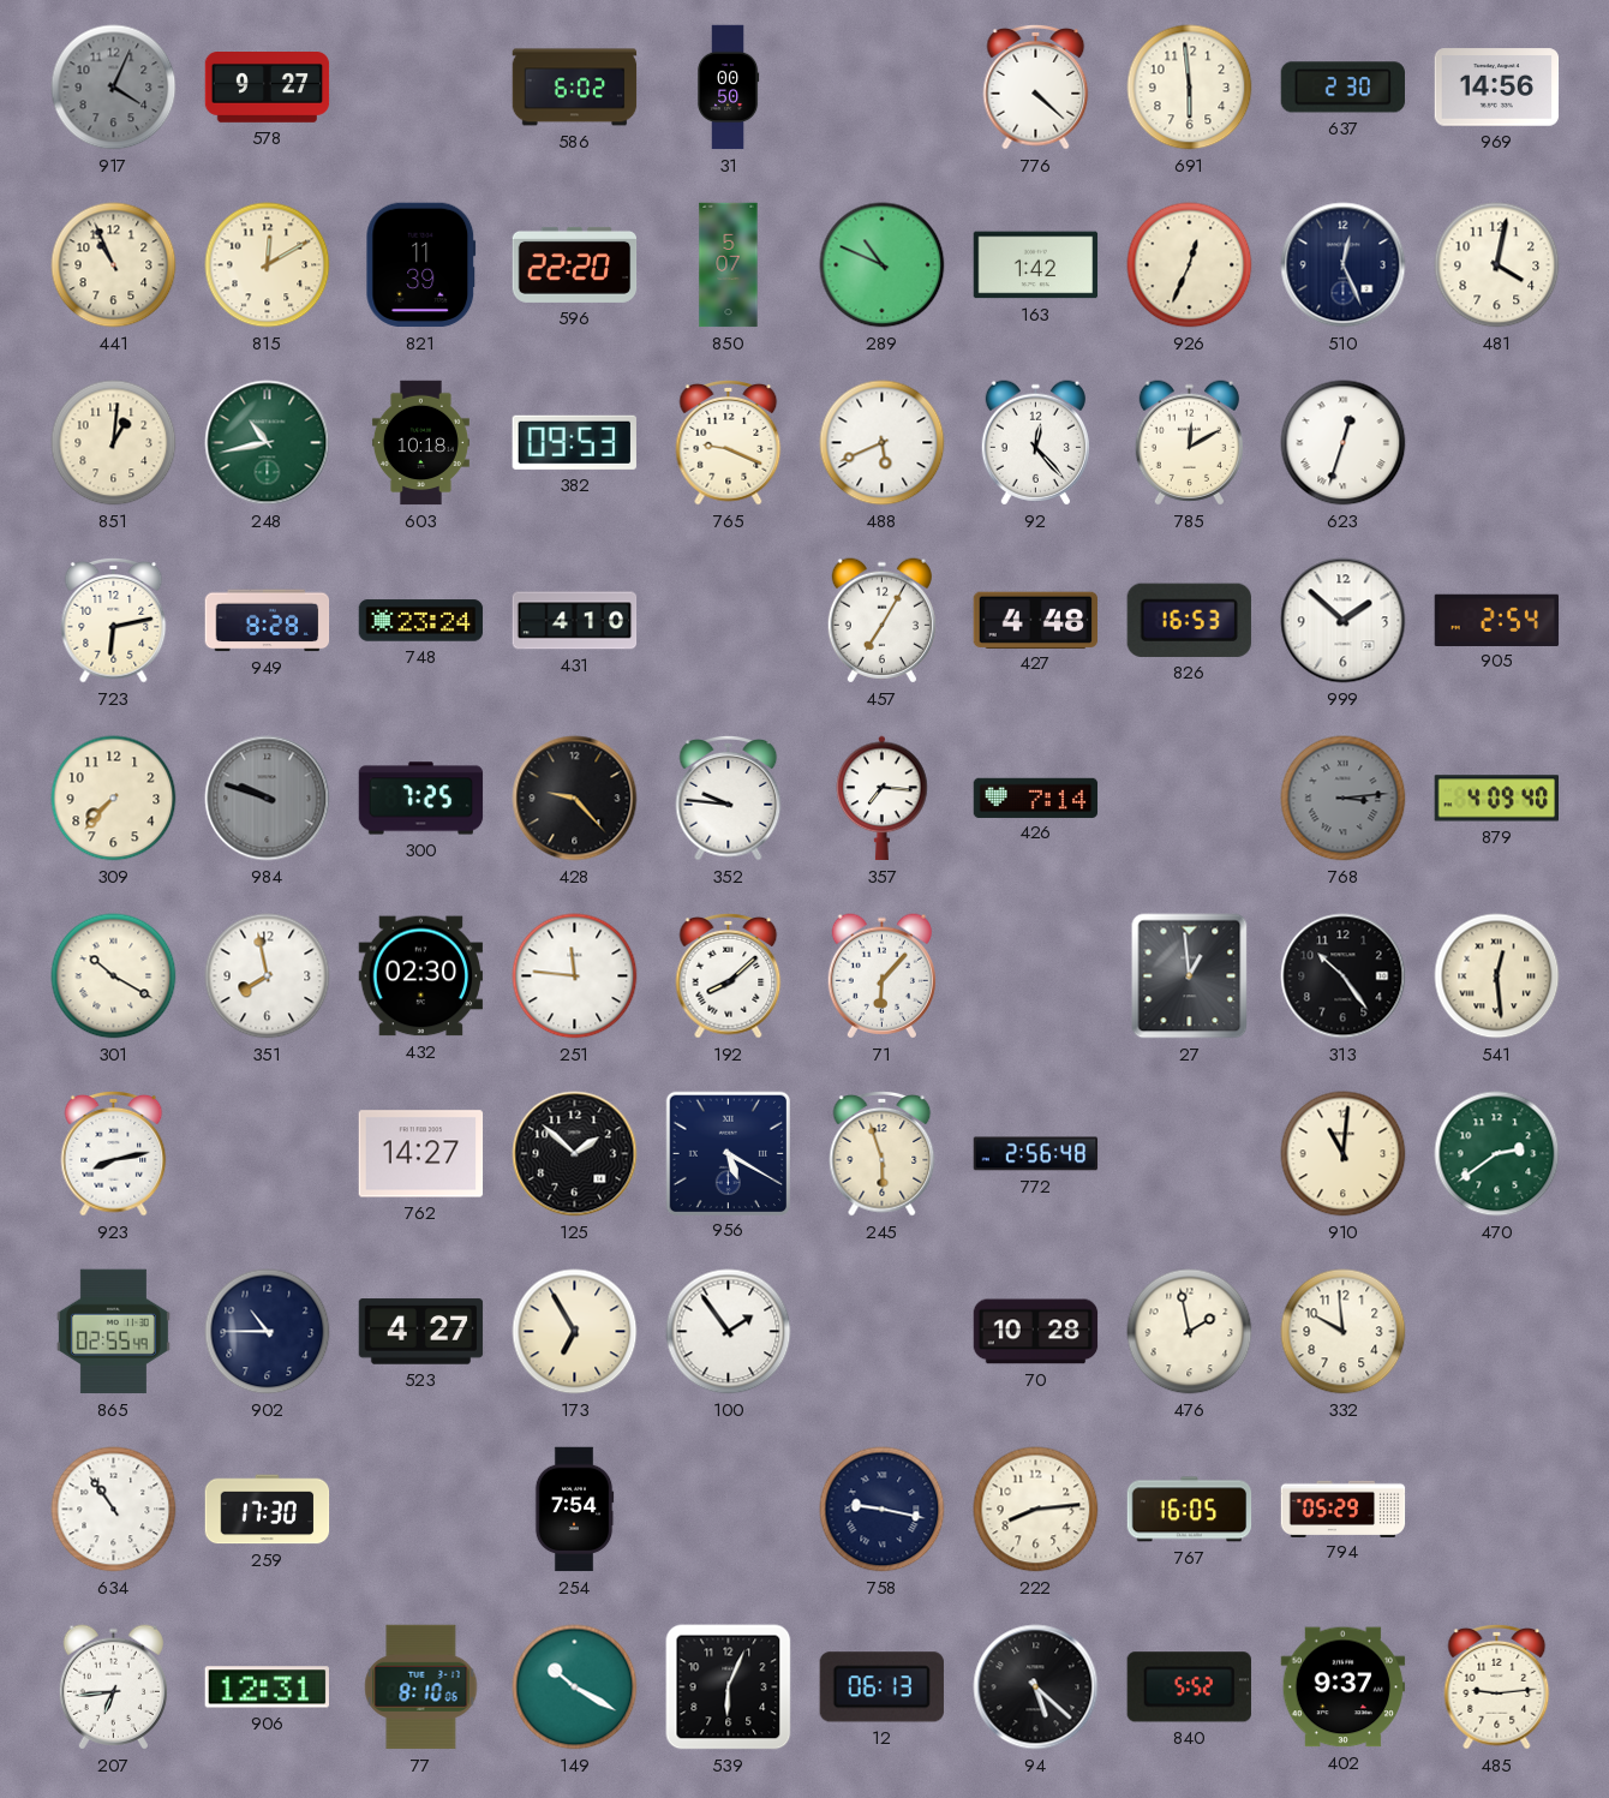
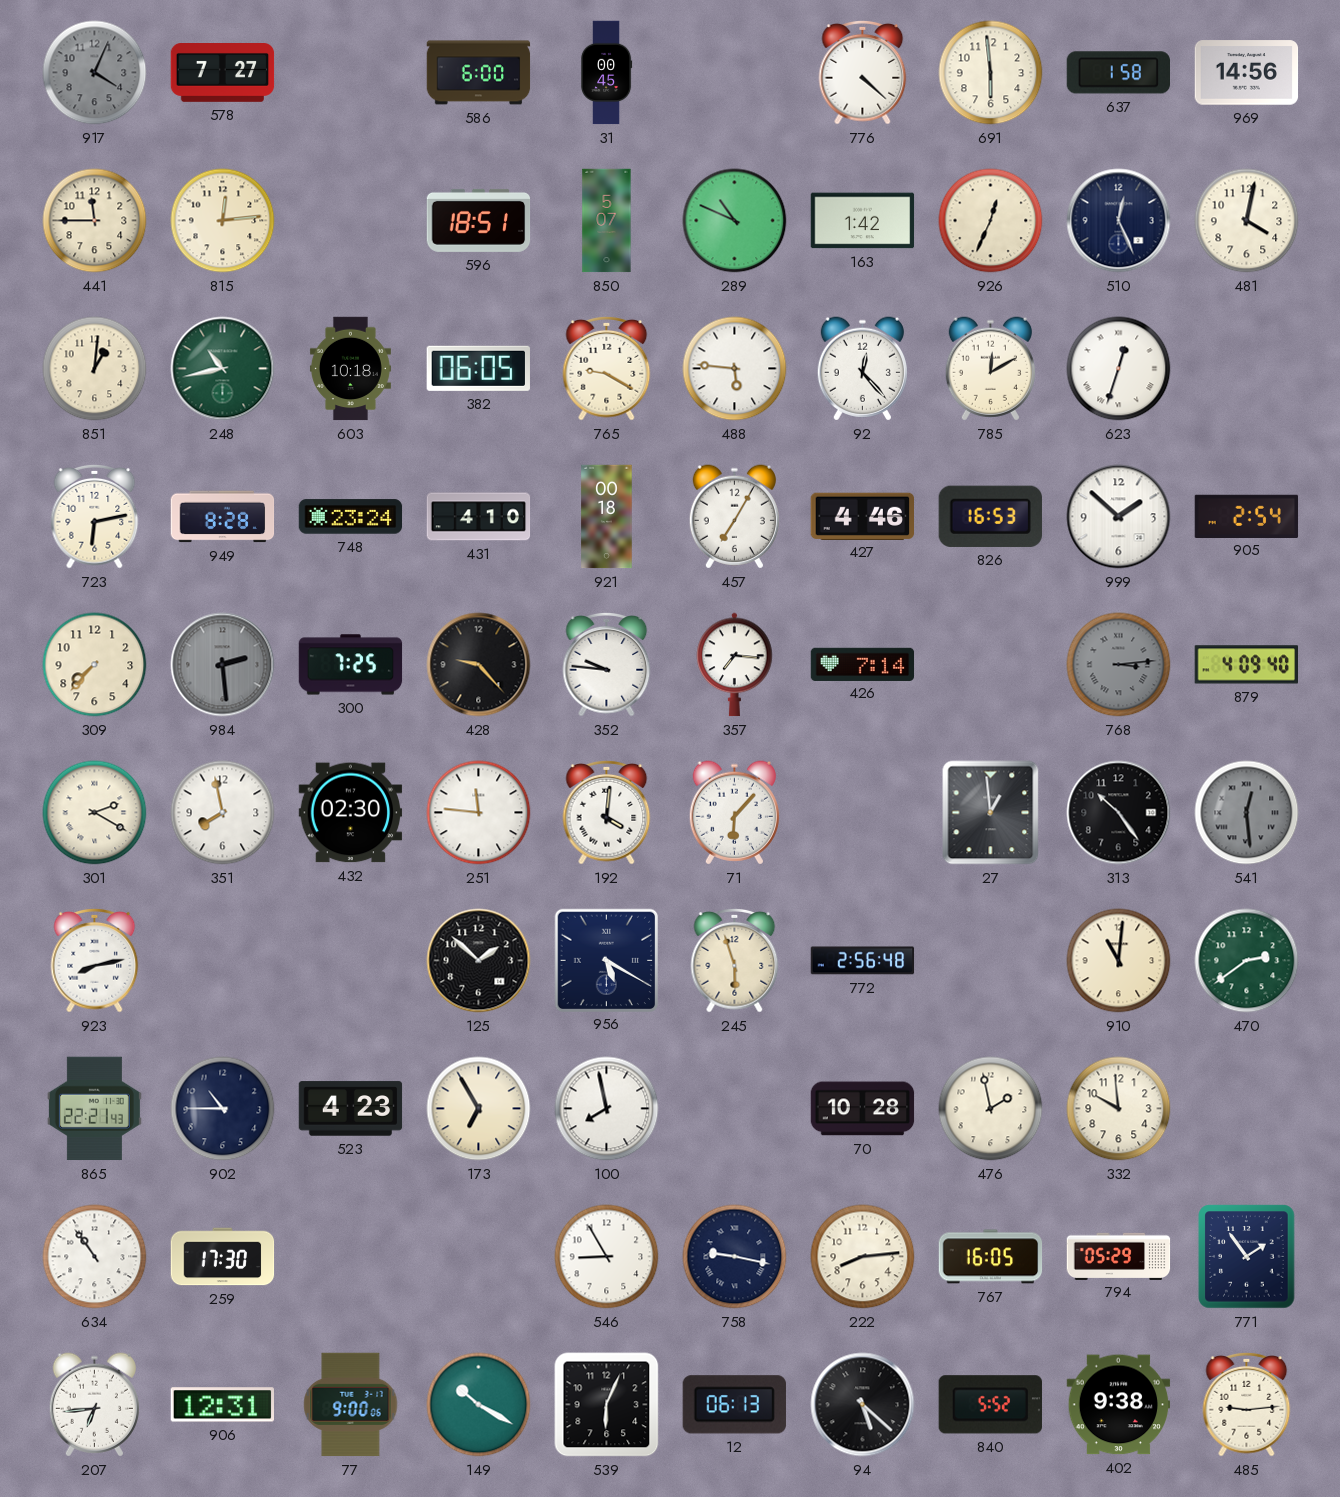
578: 9:27 -> 7:27 (223, 73)
586: 6:02 -> 6:00 (479, 73)
31: 00:50 -> 00:45 (606, 73)
637: 2:30 -> 1:58 (1118, 73)
441: 10:56 -> 11:45 (95, 221)
815: 12:10 -> 12:14 (223, 221)
821: 11:39 -> none (421, 265)
596: 22:20 -> 18:51 (479, 220)
382: 09:53 -> 06:05 (478, 368)
765: 9:19 -> 9:20 (607, 368)
488: 5:41 -> 5:46 (735, 369)
921: none -> 00:18 (607, 517)
427: 4:48 -> 4:46 (863, 516)
984: 9:48 -> 2:29 (223, 665)
301: 10:20 -> 2:20 (95, 813)
192: 8:08 -> 4:01 (607, 812)
541 dial: cream -> grey (1247, 813)
762: 14:27 -> none (421, 1154)
865: 02:55 -> 22:21 (94, 1109)
523: 4:27 -> 4:23 (351, 1109)
100: 1:54 -> 7:58 (607, 1109)
254: 7:54 -> none (574, 1510)
546: none -> 8:55 (607, 1257)
771: none -> 1:54 (1247, 1257)
77: 8:10 -> 9:00 (351, 1405)
402: 9:37 -> 9:38 (1119, 1405)
